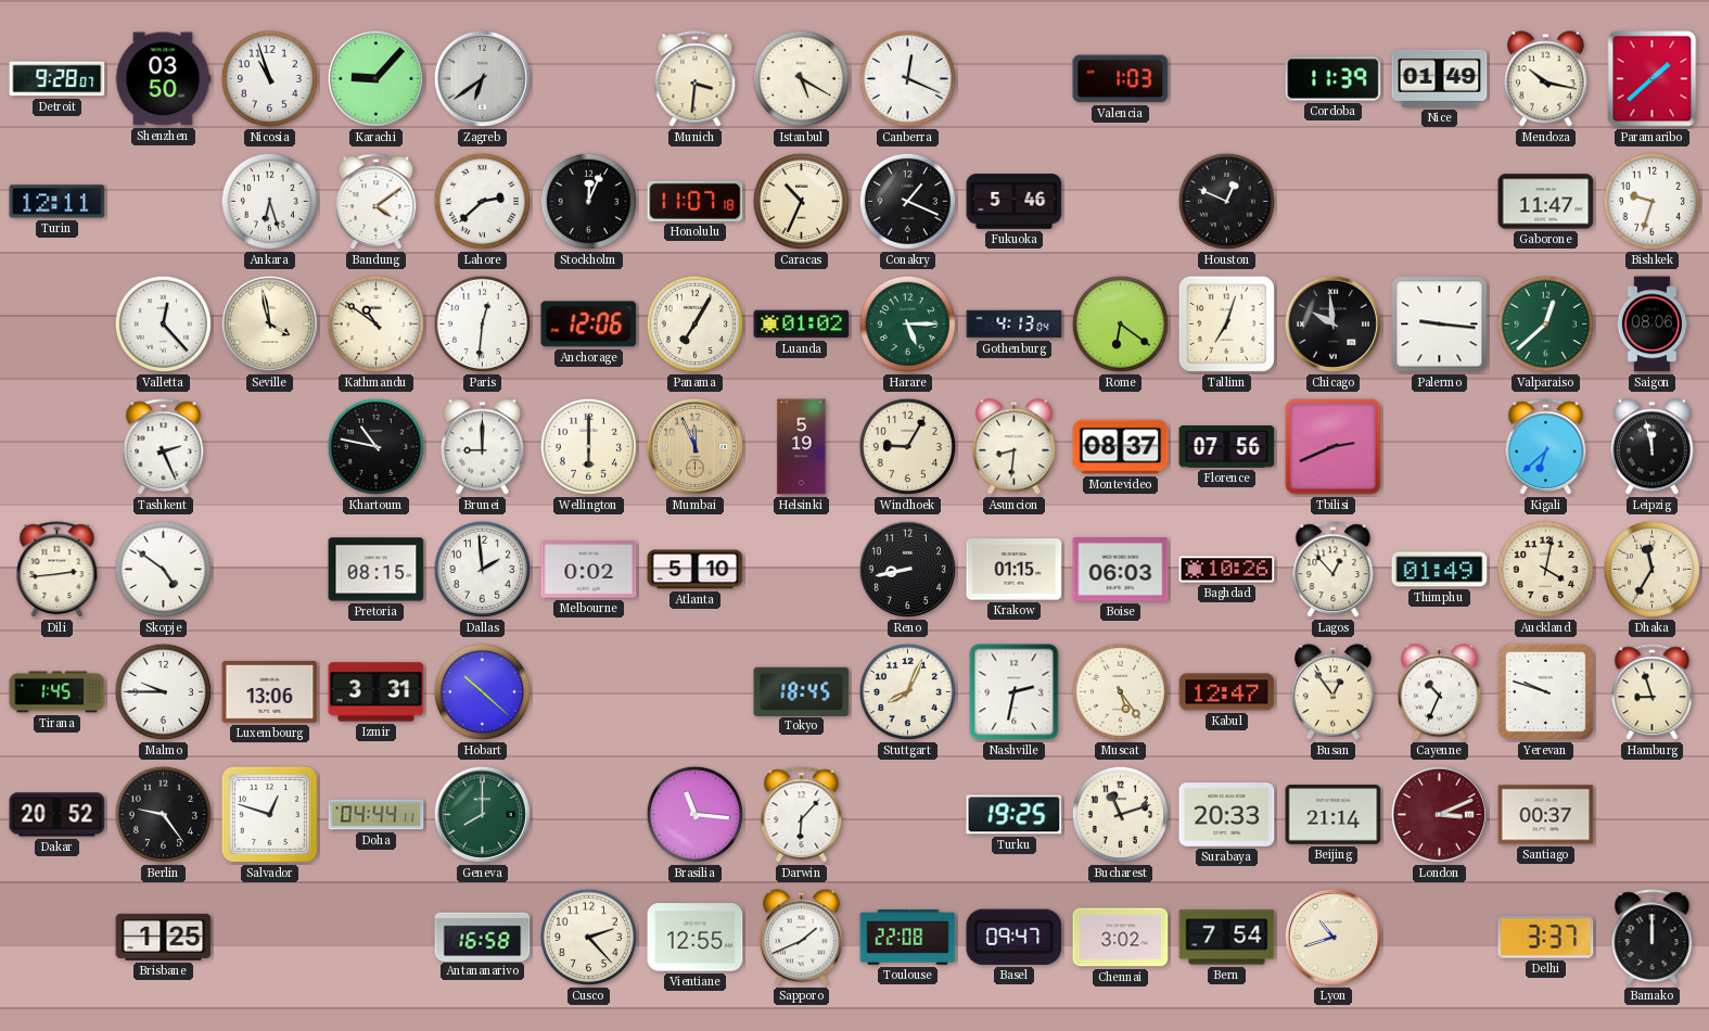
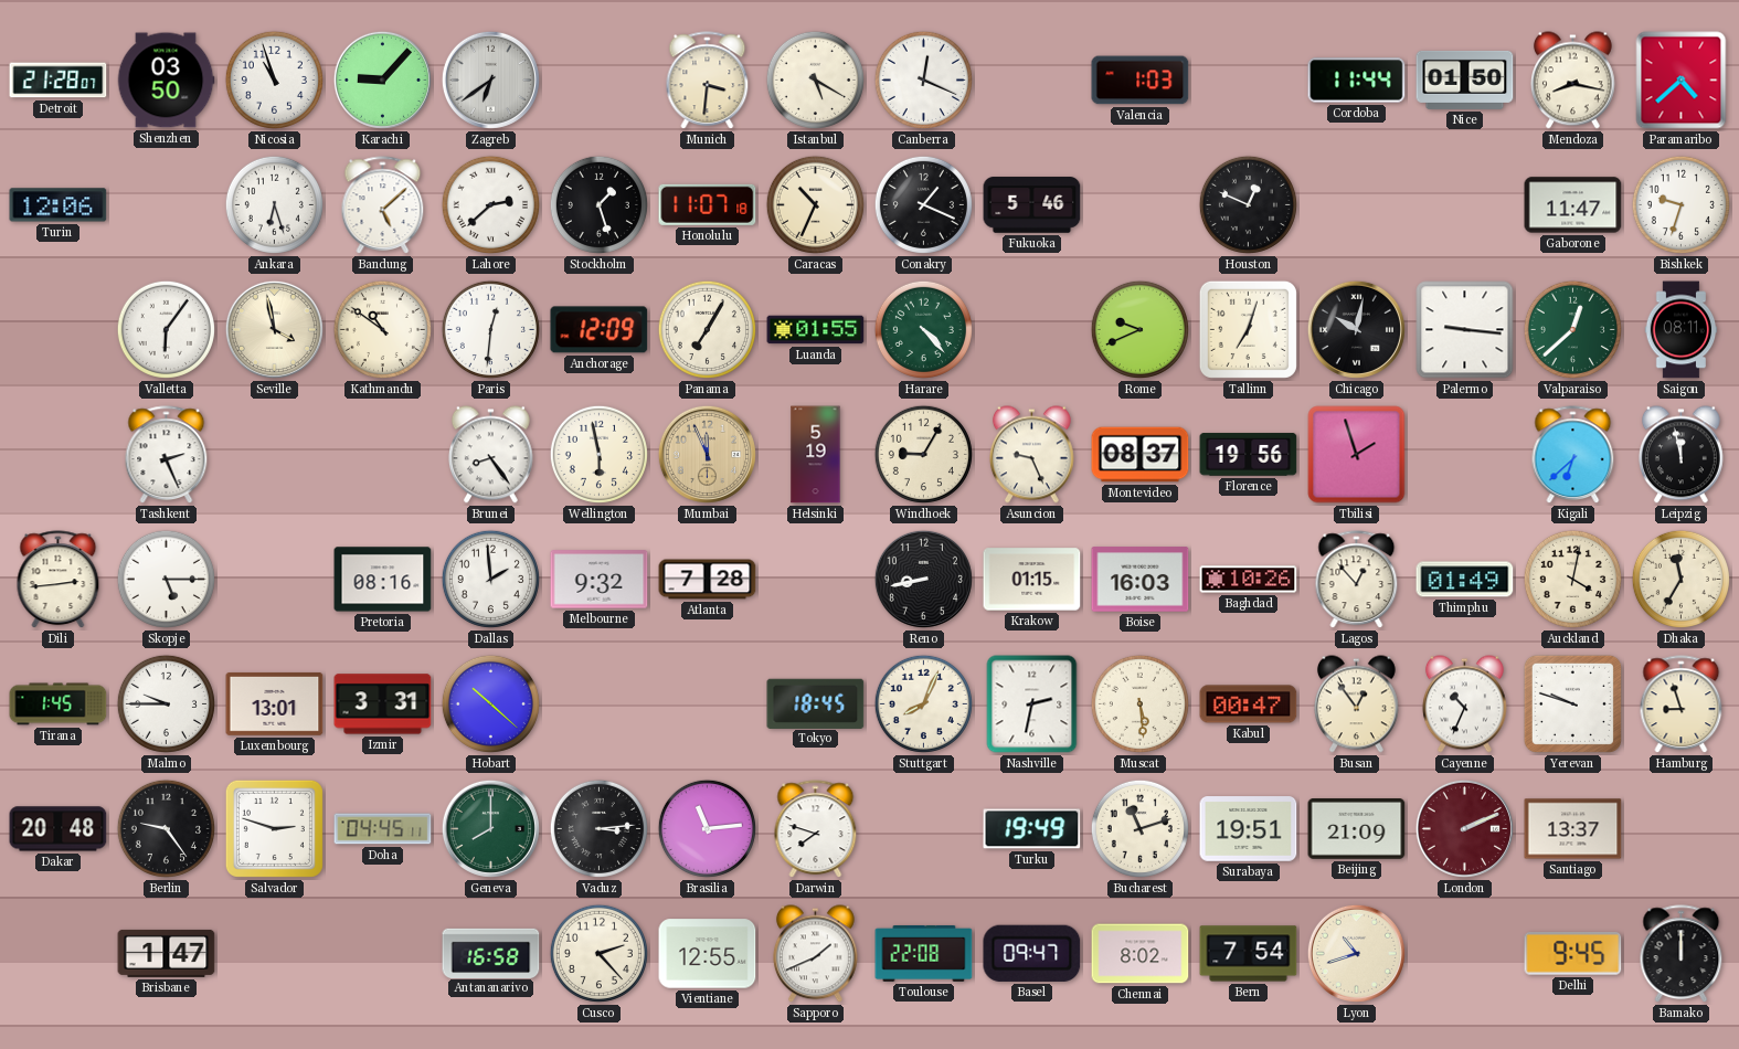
Detroit: 9:28 -> 21:28 (59, 81)
Cordoba: 11:39 -> 11:44 (1357, 81)
Nice: 01:49 -> 01:50 (1465, 80)
Mendoza: 10:17 -> 8:17 (1572, 81)
Paramaribo: 1:38 -> 4:38 (1682, 81)
Turin: 12:11 -> 12:06 (59, 205)
Bandung: 4:09 -> 5:08 (383, 205)
Stockholm: 12:04 -> 1:27 (598, 204)
Valletta: 12:23 -> 6:06 (166, 329)
Anchorage: 12:06 -> 12:09 (600, 330)
Luanda: 01:02 -> 01:55 (816, 330)
Harare: 5:15 -> 4:23 (923, 329)
Gothenburg: 4:13 -> none (1015, 324)
Rome: 6:21 -> 9:41 (1139, 329)
Chicago: 9:59 -> 10:02 (1356, 329)
Saigon: 08:06 -> 08:11 (1682, 330)
Khartoum: 10:47 -> none (375, 446)
Brunei: 9:00 -> 8:24 (490, 455)
Wellington: 6:00 -> 5:58 (598, 454)
Asuncion: 8:31 -> 9:26 (1031, 455)
Florence: 07:56 -> 19:56 (1249, 455)
Tbilisi: 2:41 -> 1:57 (1357, 455)
Skopje: 4:51 -> 5:15 (166, 579)
Pretoria: 08:15 -> 08:16 (383, 580)
Melbourne: 0:02 -> 9:32 (600, 580)
Atlanta: 5:10 -> 7:28 (708, 580)
Boise: 06:03 -> 16:03 (1141, 580)
Luxembourg: 13:06 -> 13:01 (275, 703)
Muscat: 5:24 -> 5:29 (1139, 703)
Kabul: 12:47 -> 00:47 (1249, 704)
Dakar: 20:52 -> 20:48 (59, 829)
Salvador: 12:48 -> 2:48 (274, 828)
Doha: 04:44 -> 04:45 (383, 829)
Vaduz: none -> 3:14 (598, 828)
Brasilia: 11:16 -> 11:14 (707, 828)
Darwin: 6:07 -> 7:48 (816, 829)
Turku: 19:25 -> 19:49 (1032, 829)
Surabaya: 20:33 -> 19:51 (1249, 829)
Beijing: 21:14 -> 21:09 (1357, 829)
London: 3:11 -> 2:11 (1464, 828)
Santiago: 00:37 -> 13:37 (1573, 829)
Brisbane: 1:25 -> 1:47 (167, 953)
Chennai: 3:02 -> 8:02 (1141, 954)
Delhi: 3:37 -> 9:45 (1573, 953)
